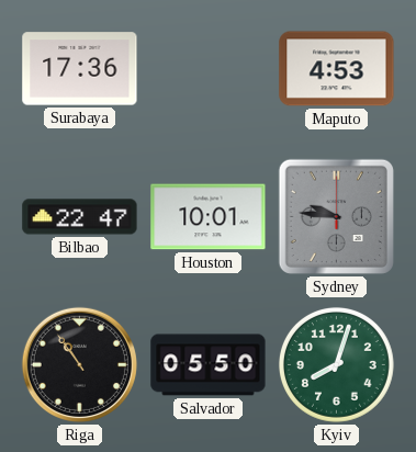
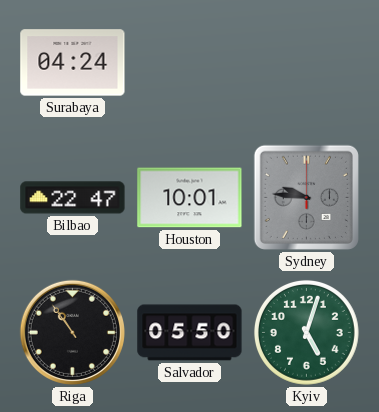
Surabaya: 17:36 -> 04:24 (73, 63)
Maputo: 4:53 -> none (337, 69)
Kyiv: 8:03 -> 5:03 (306, 332)
